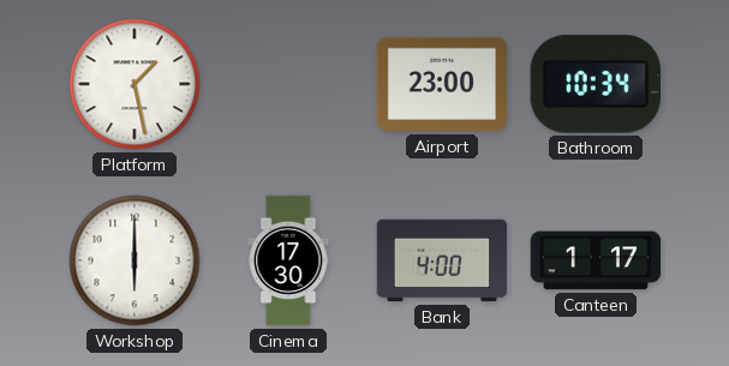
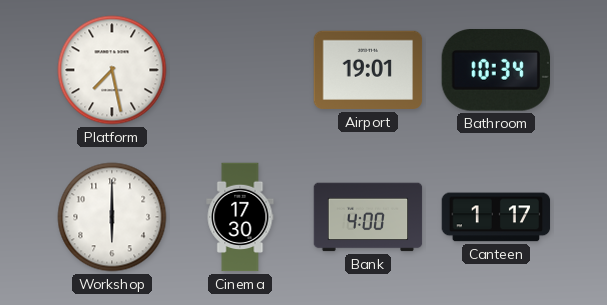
Platform: 1:28 -> 7:28 (112, 70)
Airport: 23:00 -> 19:01 (368, 70)
